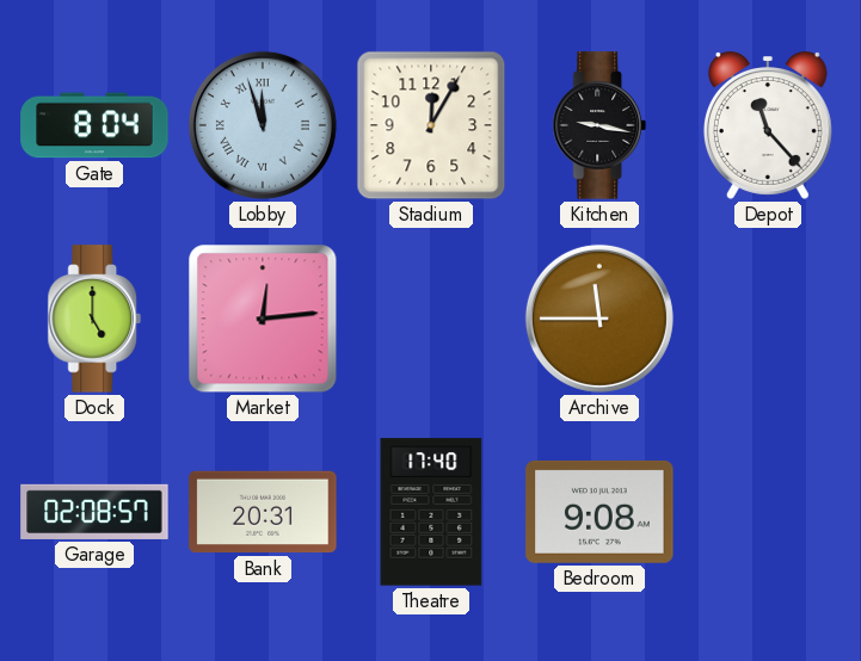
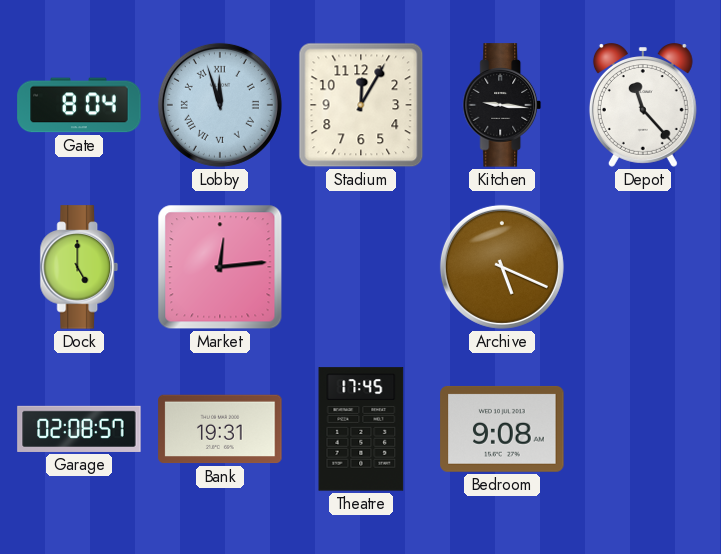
Kitchen: 9:17 -> 9:16 (502, 105)
Archive: 11:45 -> 5:19 (502, 267)
Bank: 20:31 -> 19:31 (220, 429)
Theatre: 17:40 -> 17:45 (361, 429)
